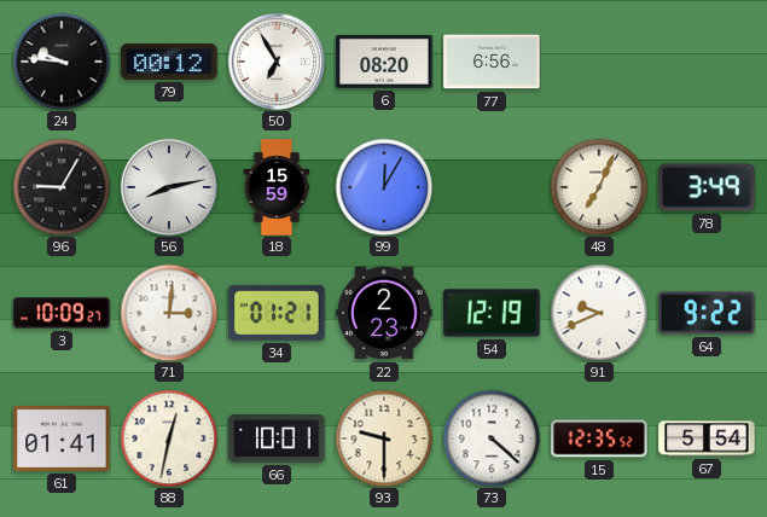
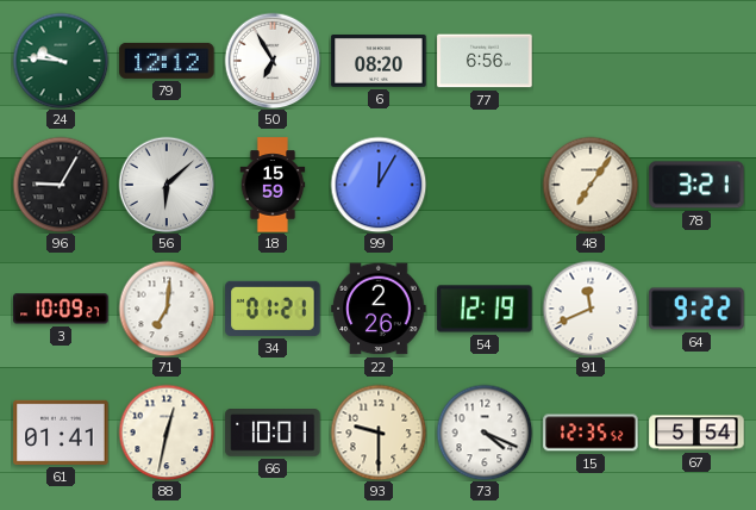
24 dial: black -> green (61, 61)
79: 00:12 -> 12:12 (167, 61)
56: 8:13 -> 6:08 (167, 185)
48: 7:04 -> 7:06 (591, 185)
78: 3:49 -> 3:21 (696, 185)
71: 3:01 -> 7:01 (167, 309)
22: 2:23 -> 2:26 (379, 309)
91: 9:41 -> 11:41 (591, 309)
73: 4:22 -> 4:19 (485, 433)
